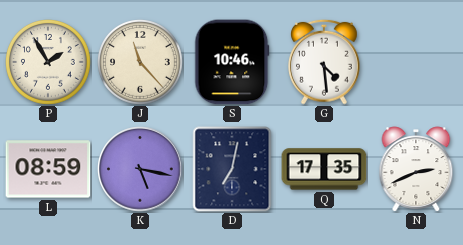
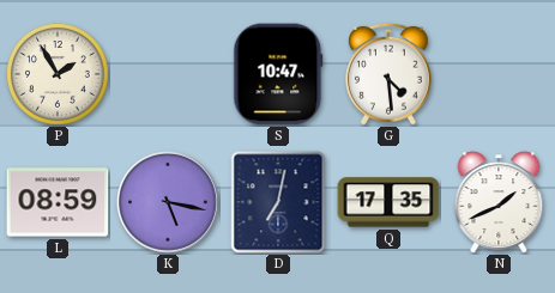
J: 11:23 -> none (141, 63)
S: 10:46 -> 10:47 (278, 74)
N: 2:41 -> 1:41 (499, 202)
